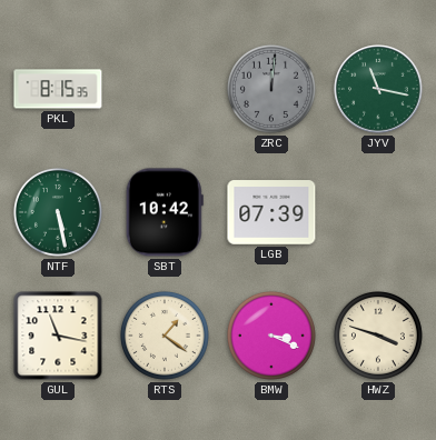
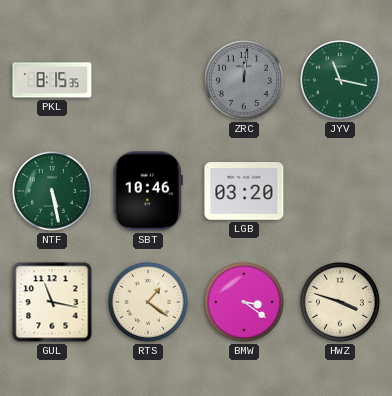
SBT: 10:42 -> 10:46 (148, 191)
LGB: 07:39 -> 03:20 (244, 191)
BMW: 3:19 -> 3:21 (244, 302)
